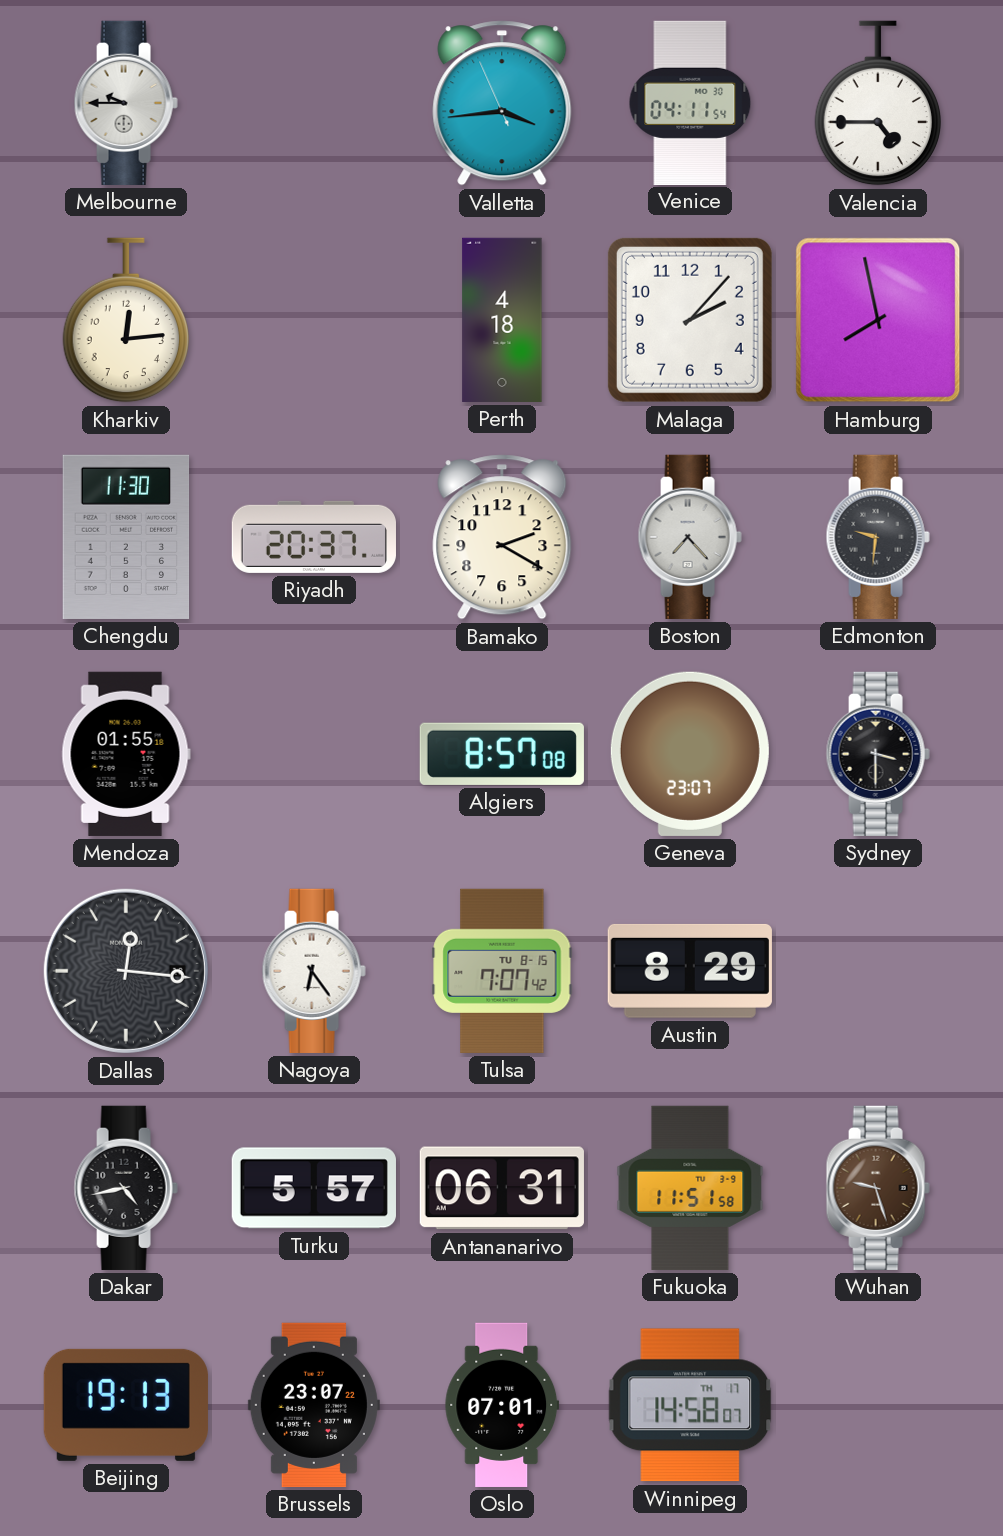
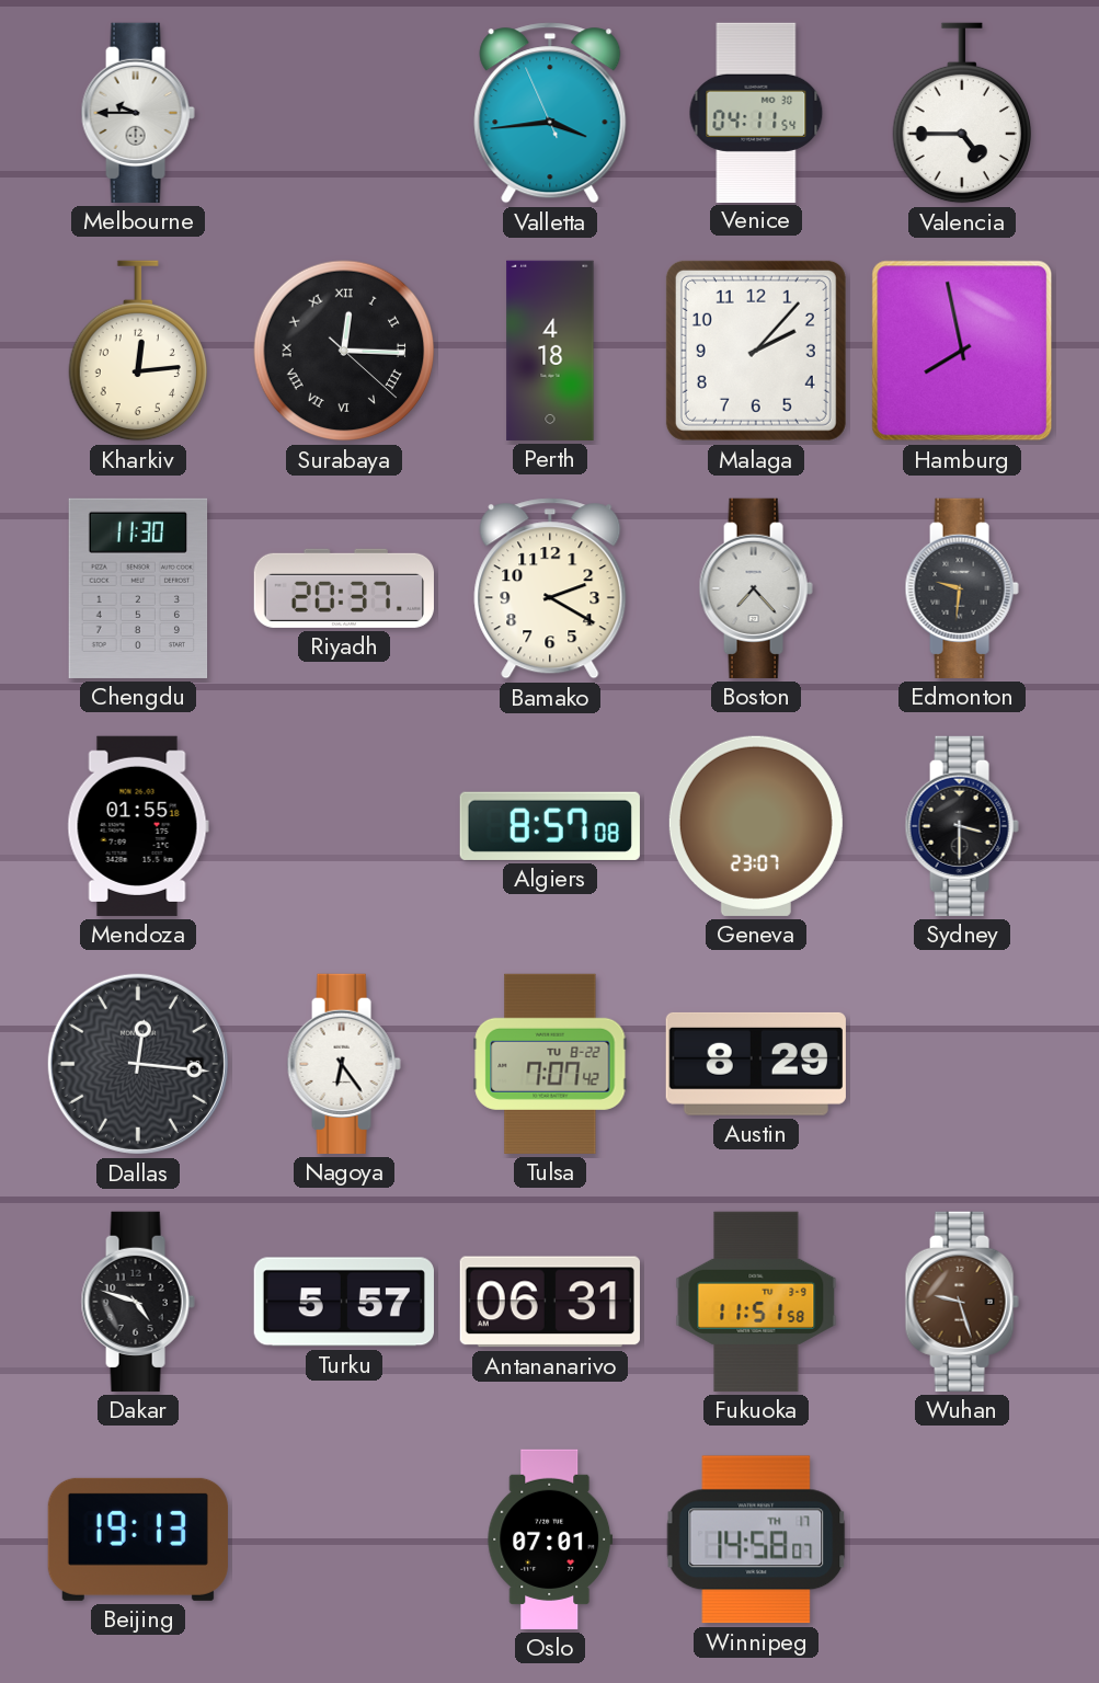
Surabaya: none -> 12:15 (344, 351)
Tulsa date: TU 8-15 -> TU 8-22 (550, 1064)
Dakar: 4:43 -> 4:48 (138, 1302)
Brussels: 23:07 -> none (314, 1405)
